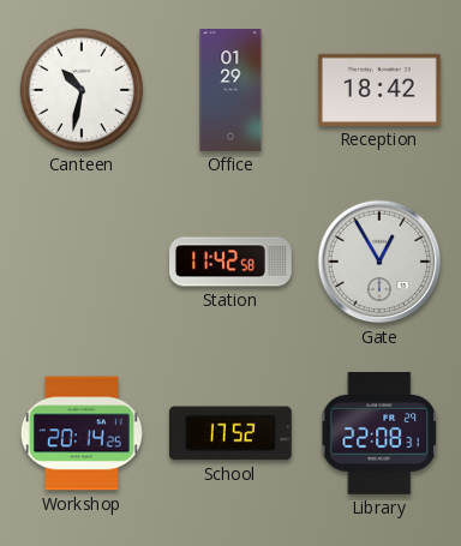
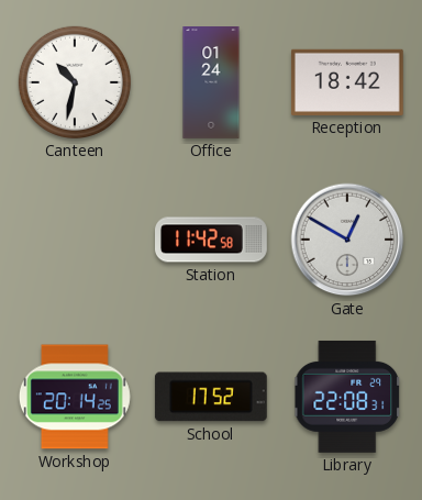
Office: 01:29 -> 01:24 (211, 84)
Gate: 12:55 -> 12:50 (347, 240)
